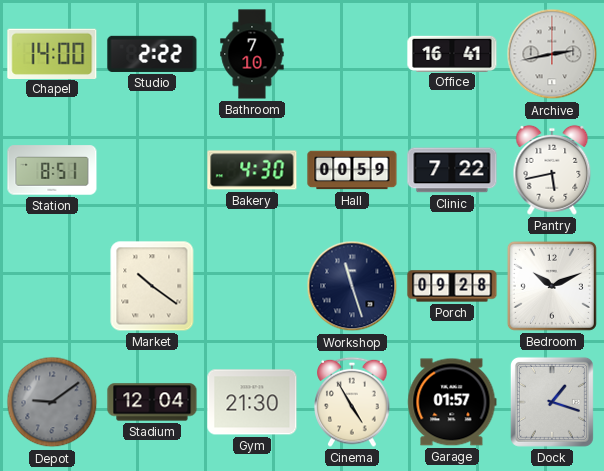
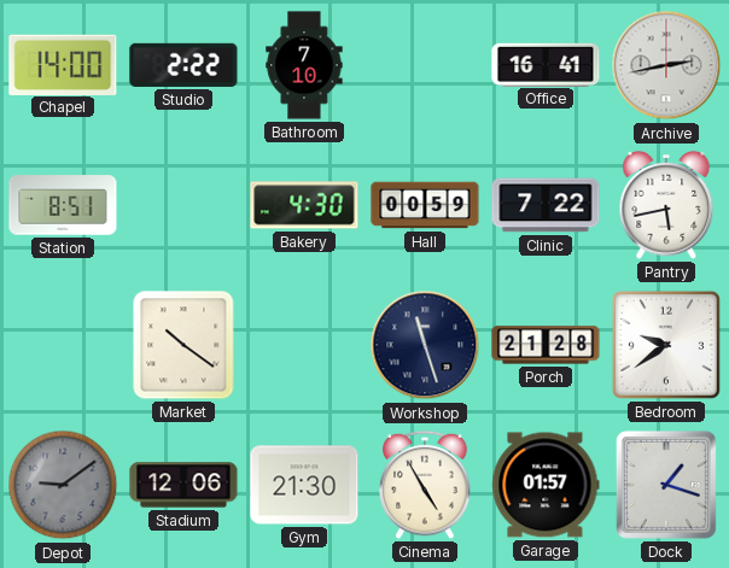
Porch: 09:28 -> 21:28 (546, 345)
Bedroom: 10:11 -> 9:39 (666, 345)
Stadium: 12:04 -> 12:06 (183, 485)
